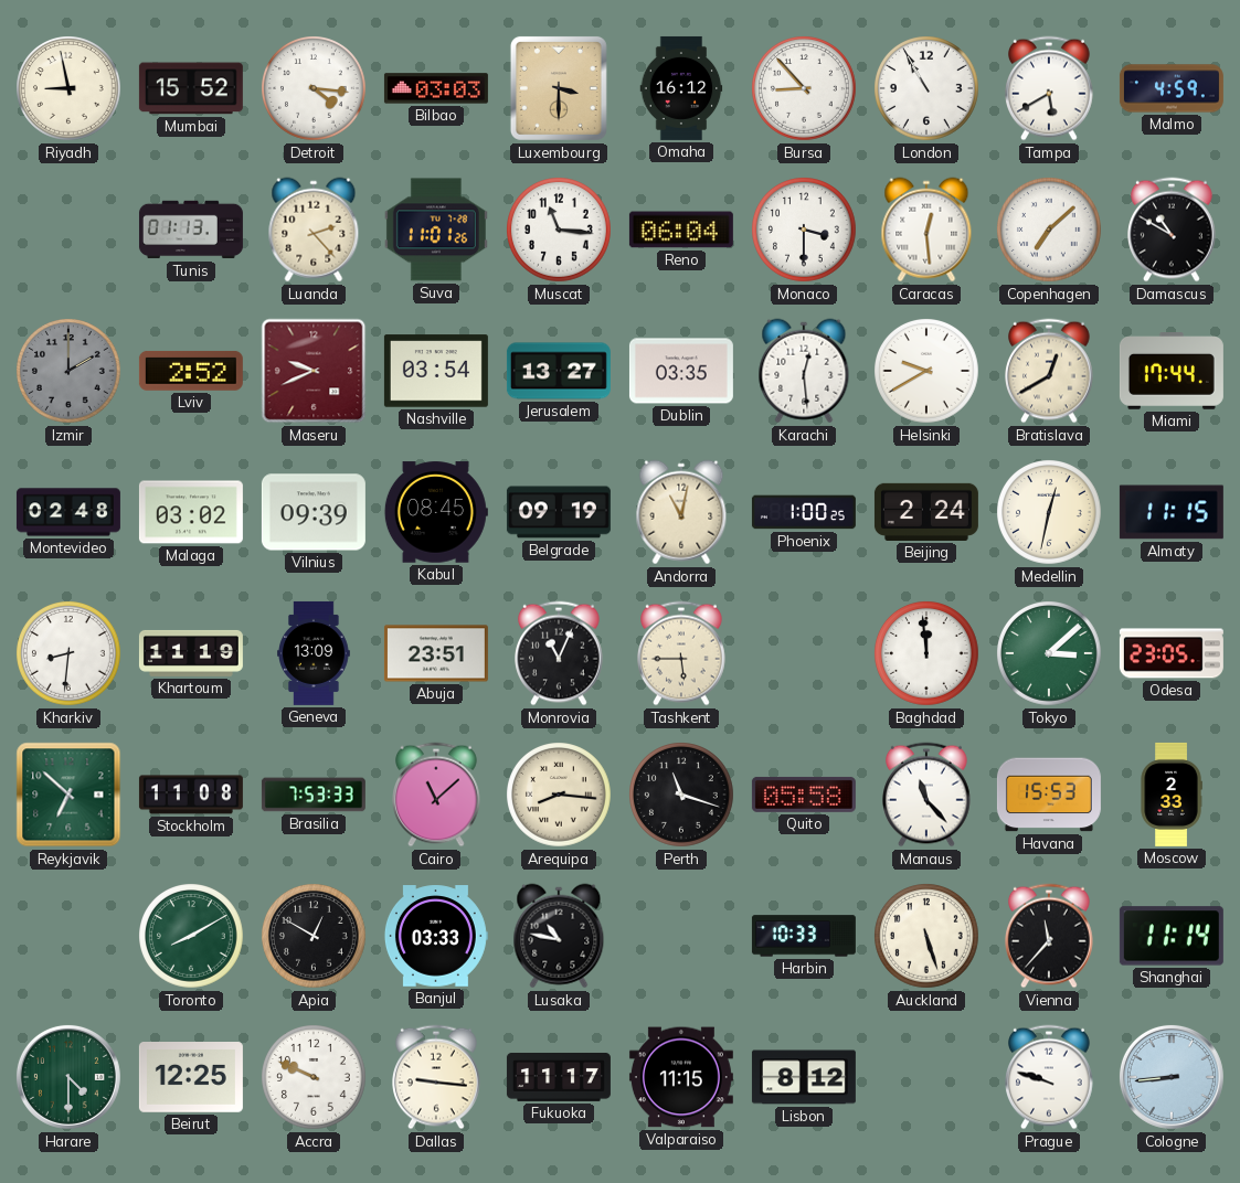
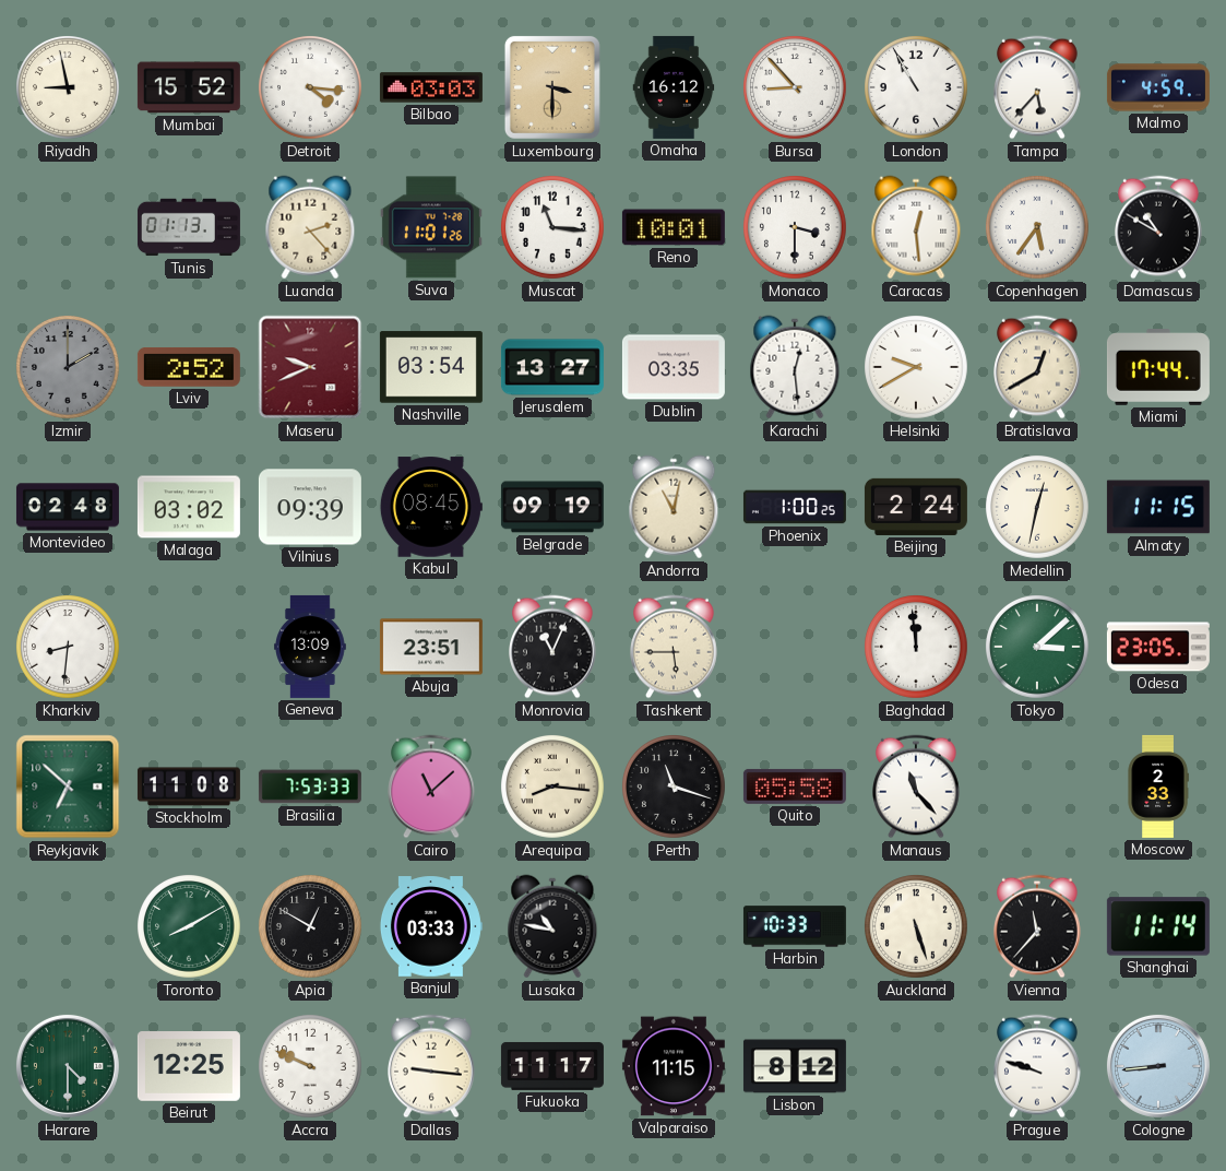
Tampa: 5:40 -> 5:37 (1038, 87)
Reno: 06:04 -> 10:01 (674, 227)
Copenhagen: 7:08 -> 5:36 (1038, 228)
Khartoum: 11:19 -> none (191, 653)
Havana: 15:53 -> none (1049, 795)
